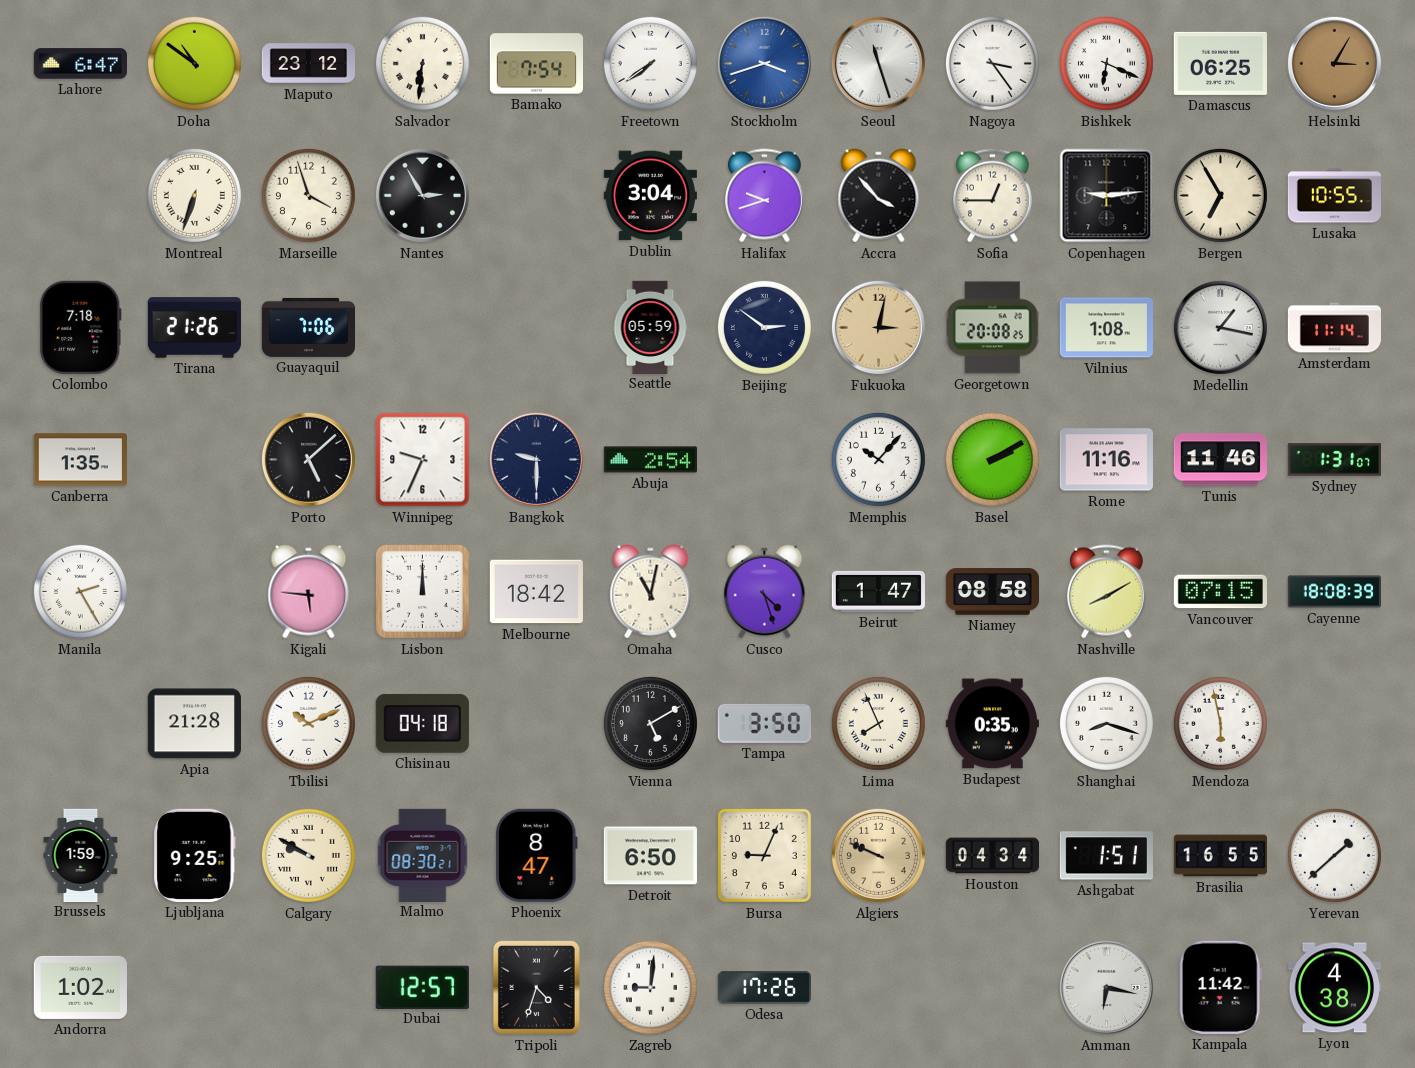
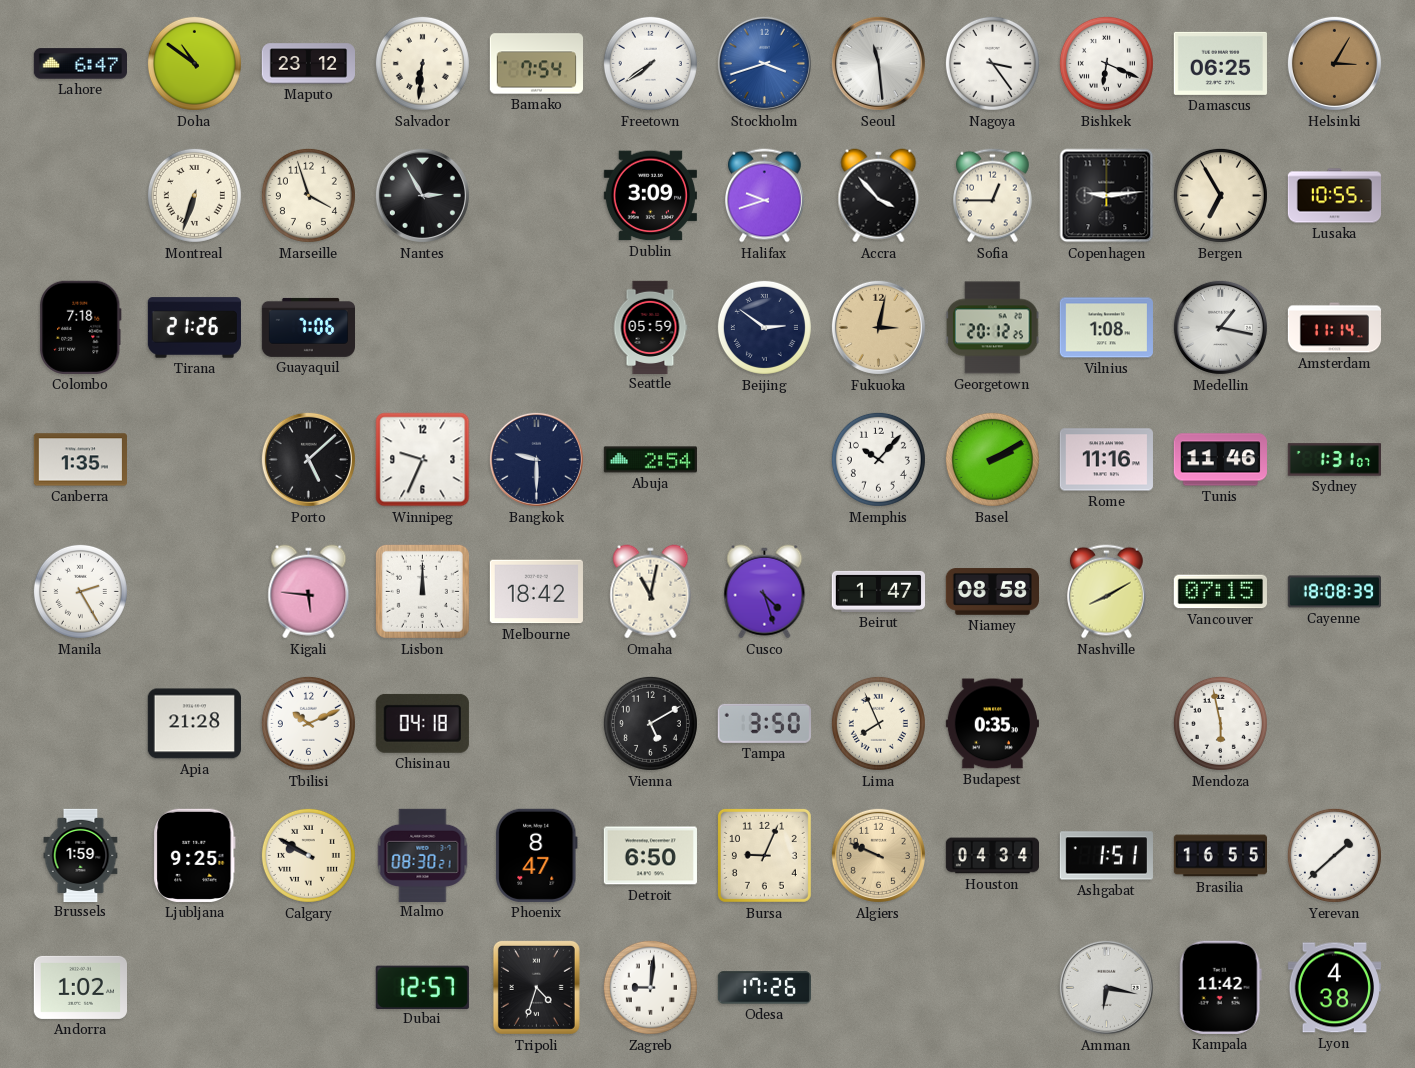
Seoul: 11:27 -> 11:29 (878, 63)
Dublin: 3:04 -> 3:09 (650, 196)
Georgetown: 20:08 -> 20:12 (992, 328)
Shanghai: 8:18 -> none (1106, 723)
